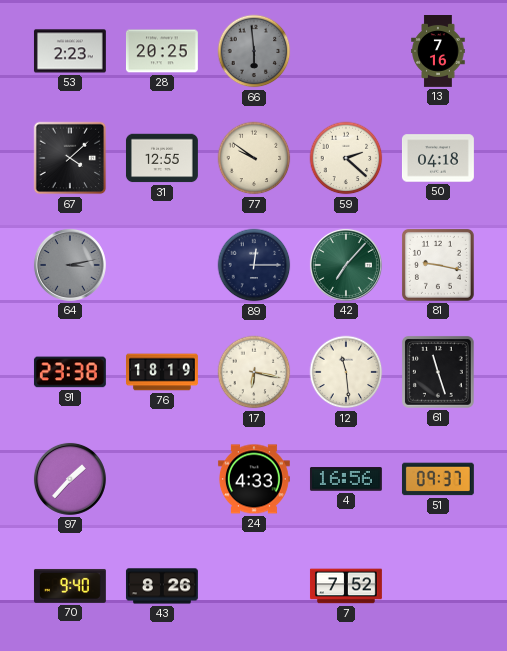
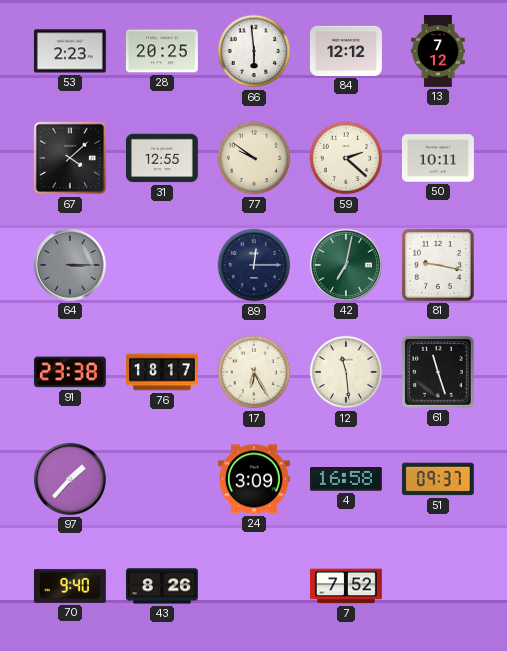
66 dial: grey -> white (254, 51)
84: none -> 12:12 (346, 51)
13: 7:16 -> 7:12 (438, 52)
50: 04:18 -> 10:11 (438, 158)
64: 3:13 -> 3:15 (70, 265)
42: 7:07 -> 7:02 (346, 265)
76: 18:19 -> 18:17 (163, 372)
17: 6:17 -> 6:25 (254, 372)
24: 4:33 -> 3:09 (254, 479)
4: 16:56 -> 16:58 (346, 479)
